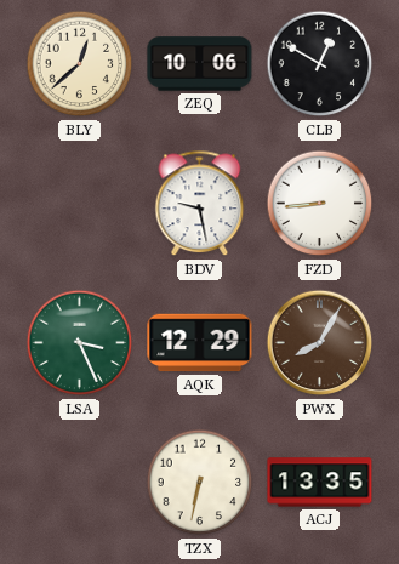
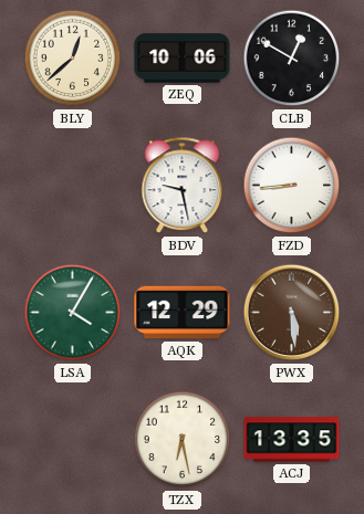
LSA: 3:26 -> 4:05 (73, 313)
PWX: 8:05 -> 5:29 (292, 313)
TZX: 6:32 -> 6:28 (183, 440)
